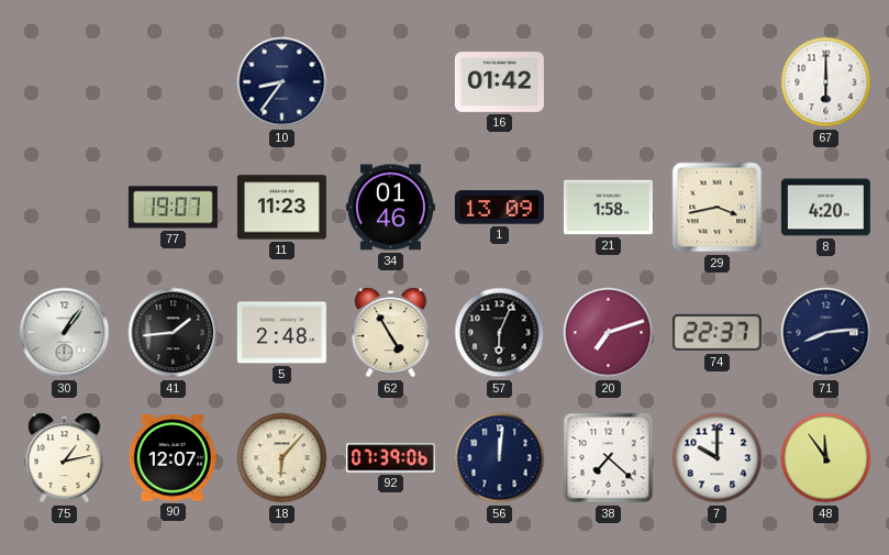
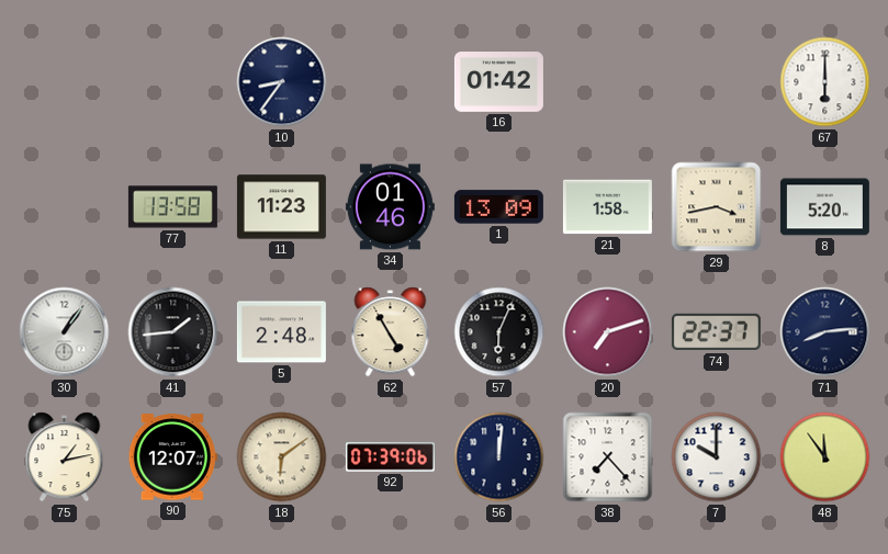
77: 19:07 -> 13:58 (172, 207)
8: 4:20 -> 5:20 (824, 207)
18: 6:07 -> 6:09 (282, 457)
38: 7:22 -> 7:23 (608, 457)
